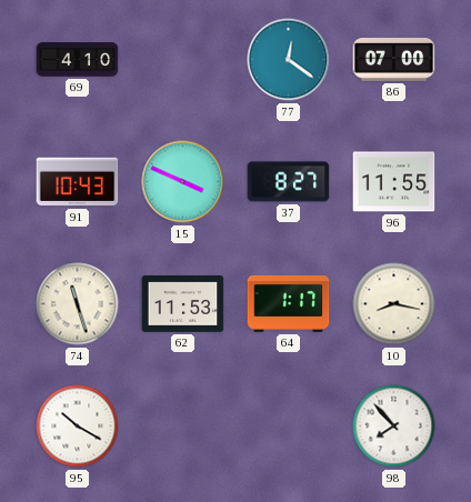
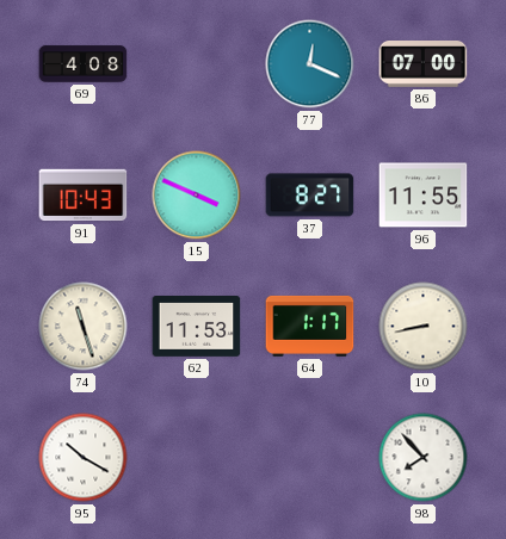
69: 4:10 -> 4:08 (84, 64)
77: 12:21 -> 12:19 (310, 64)
10: 8:17 -> 8:43 (424, 327)
